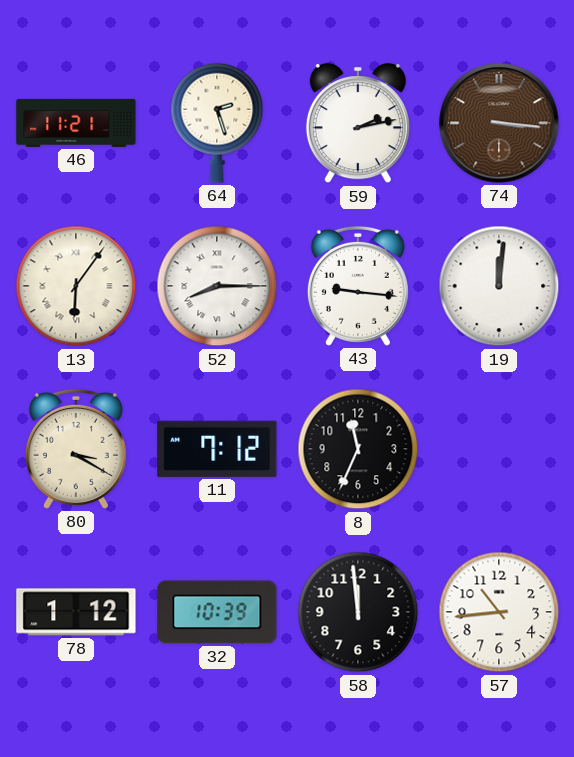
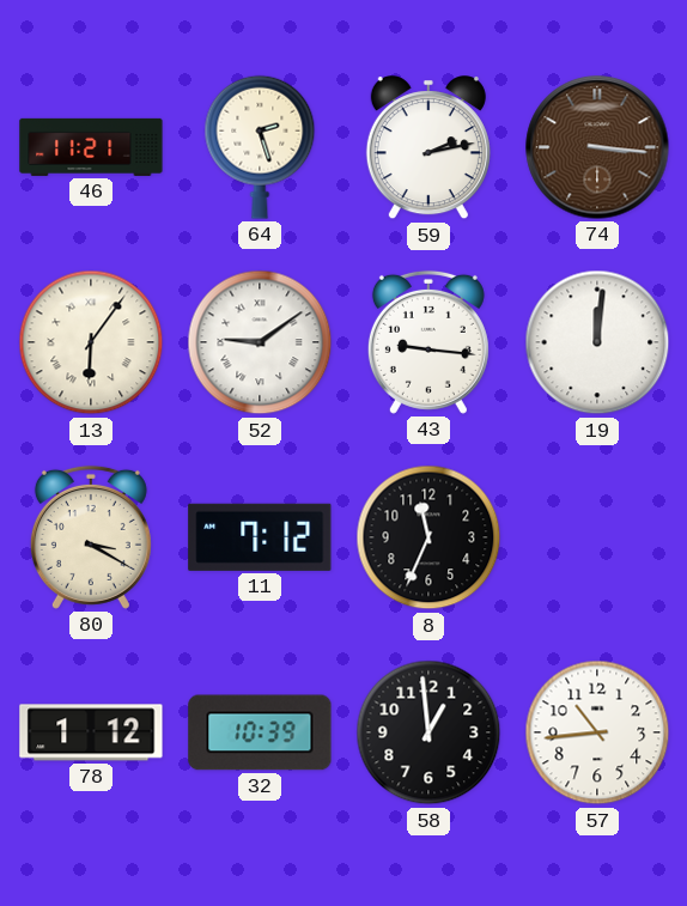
52: 8:15 -> 9:09 (260, 342)
58: 11:59 -> 12:59 (428, 732)
